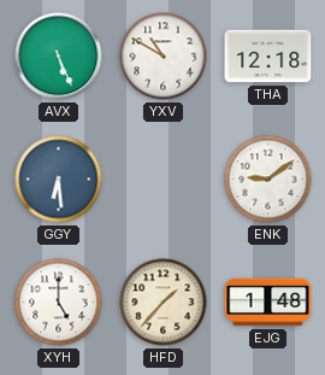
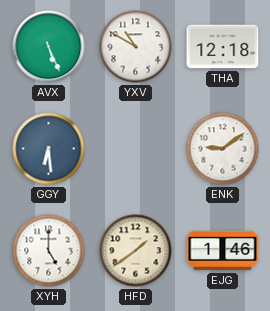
HFD: 1:37 -> 1:39 (136, 251)
EJG: 1:48 -> 1:46 (223, 251)
